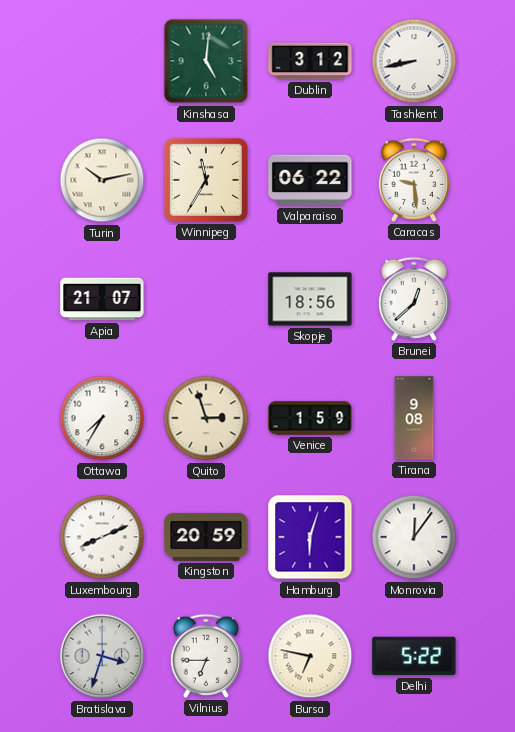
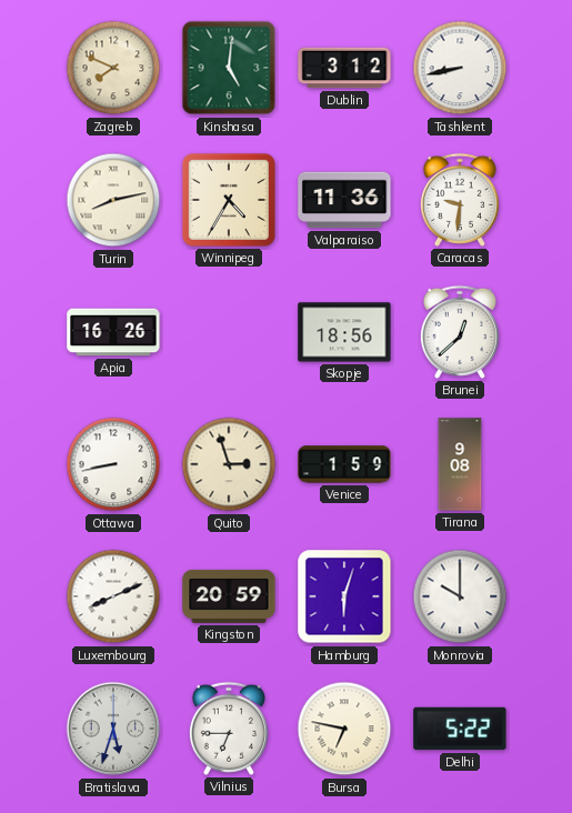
Zagreb: none -> 7:49 (113, 68)
Turin: 10:13 -> 8:13 (113, 200)
Winnipeg: 11:35 -> 4:35 (229, 200)
Valparaiso: 06:22 -> 11:36 (344, 200)
Caracas: 9:29 -> 9:31 (460, 200)
Apia: 21:07 -> 16:26 (113, 332)
Ottawa: 7:35 -> 8:43 (113, 464)
Monrovia: 12:06 -> 10:00 (460, 596)
Bratislava: 3:33 -> 5:33 (113, 729)
